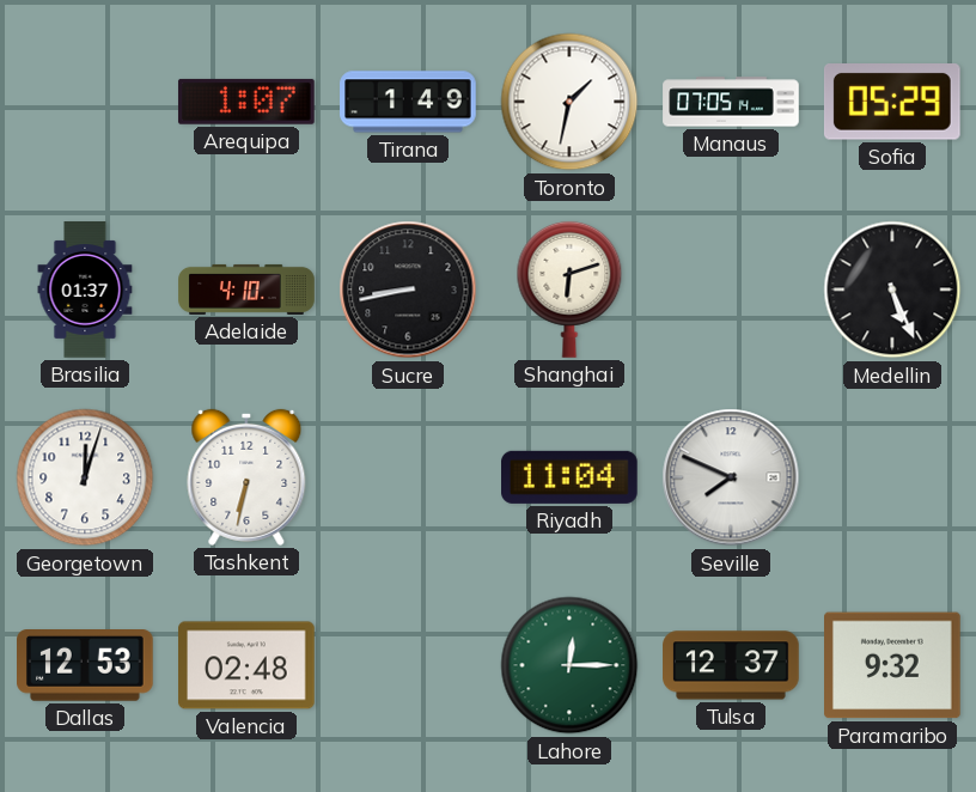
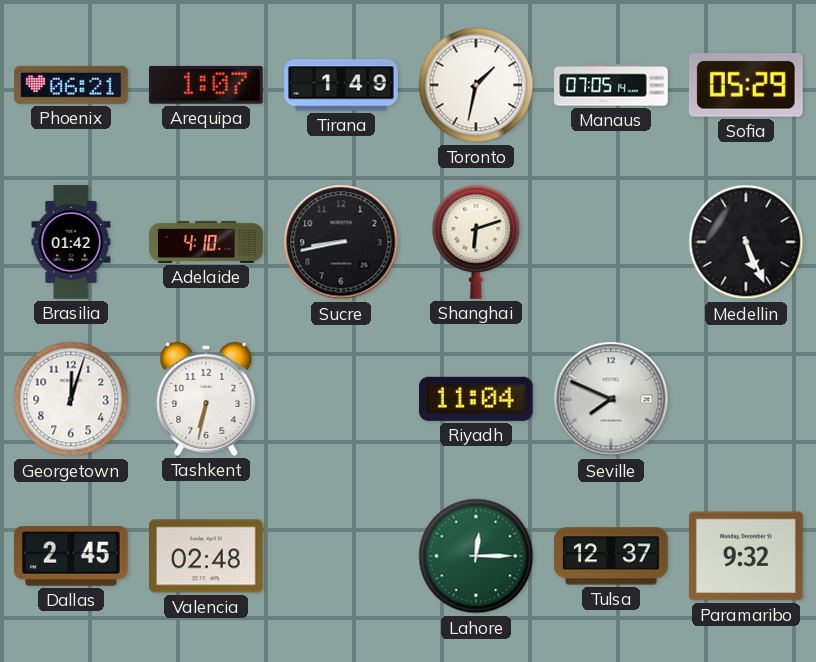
Phoenix: none -> 06:21 (71, 85)
Brasilia: 01:37 -> 01:42 (71, 242)
Dallas: 12:53 -> 2:45 (72, 557)
